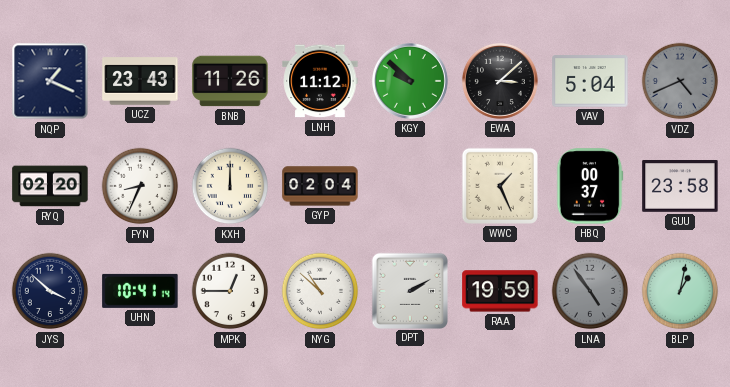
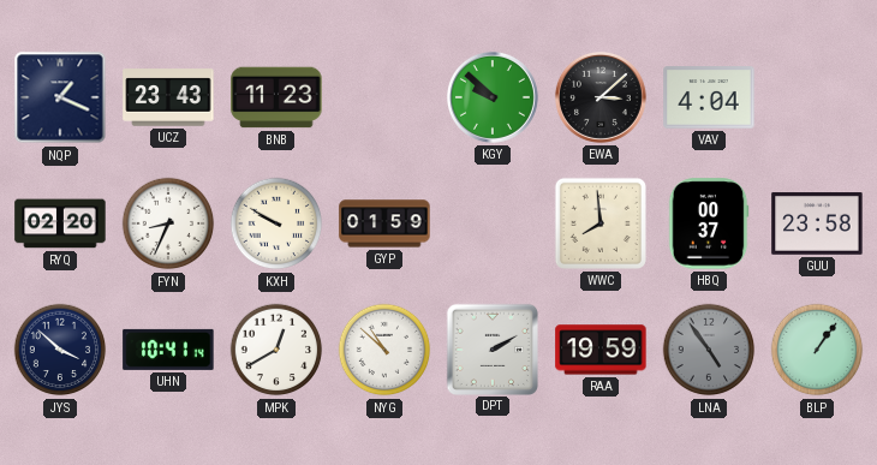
BNB: 11:26 -> 11:23 (276, 97)
LNH: 11:12 -> none (320, 81)
VAV: 5:04 -> 4:04 (709, 97)
VDZ: 4:41 -> none (680, 81)
KXH: 12:00 -> 9:50 (276, 223)
GYP: 02:04 -> 01:59 (384, 223)
WWC: 1:26 -> 7:59 (601, 223)
MPK: 12:45 -> 12:40 (276, 350)
BLP: 1:02 -> 1:06 (817, 350)
